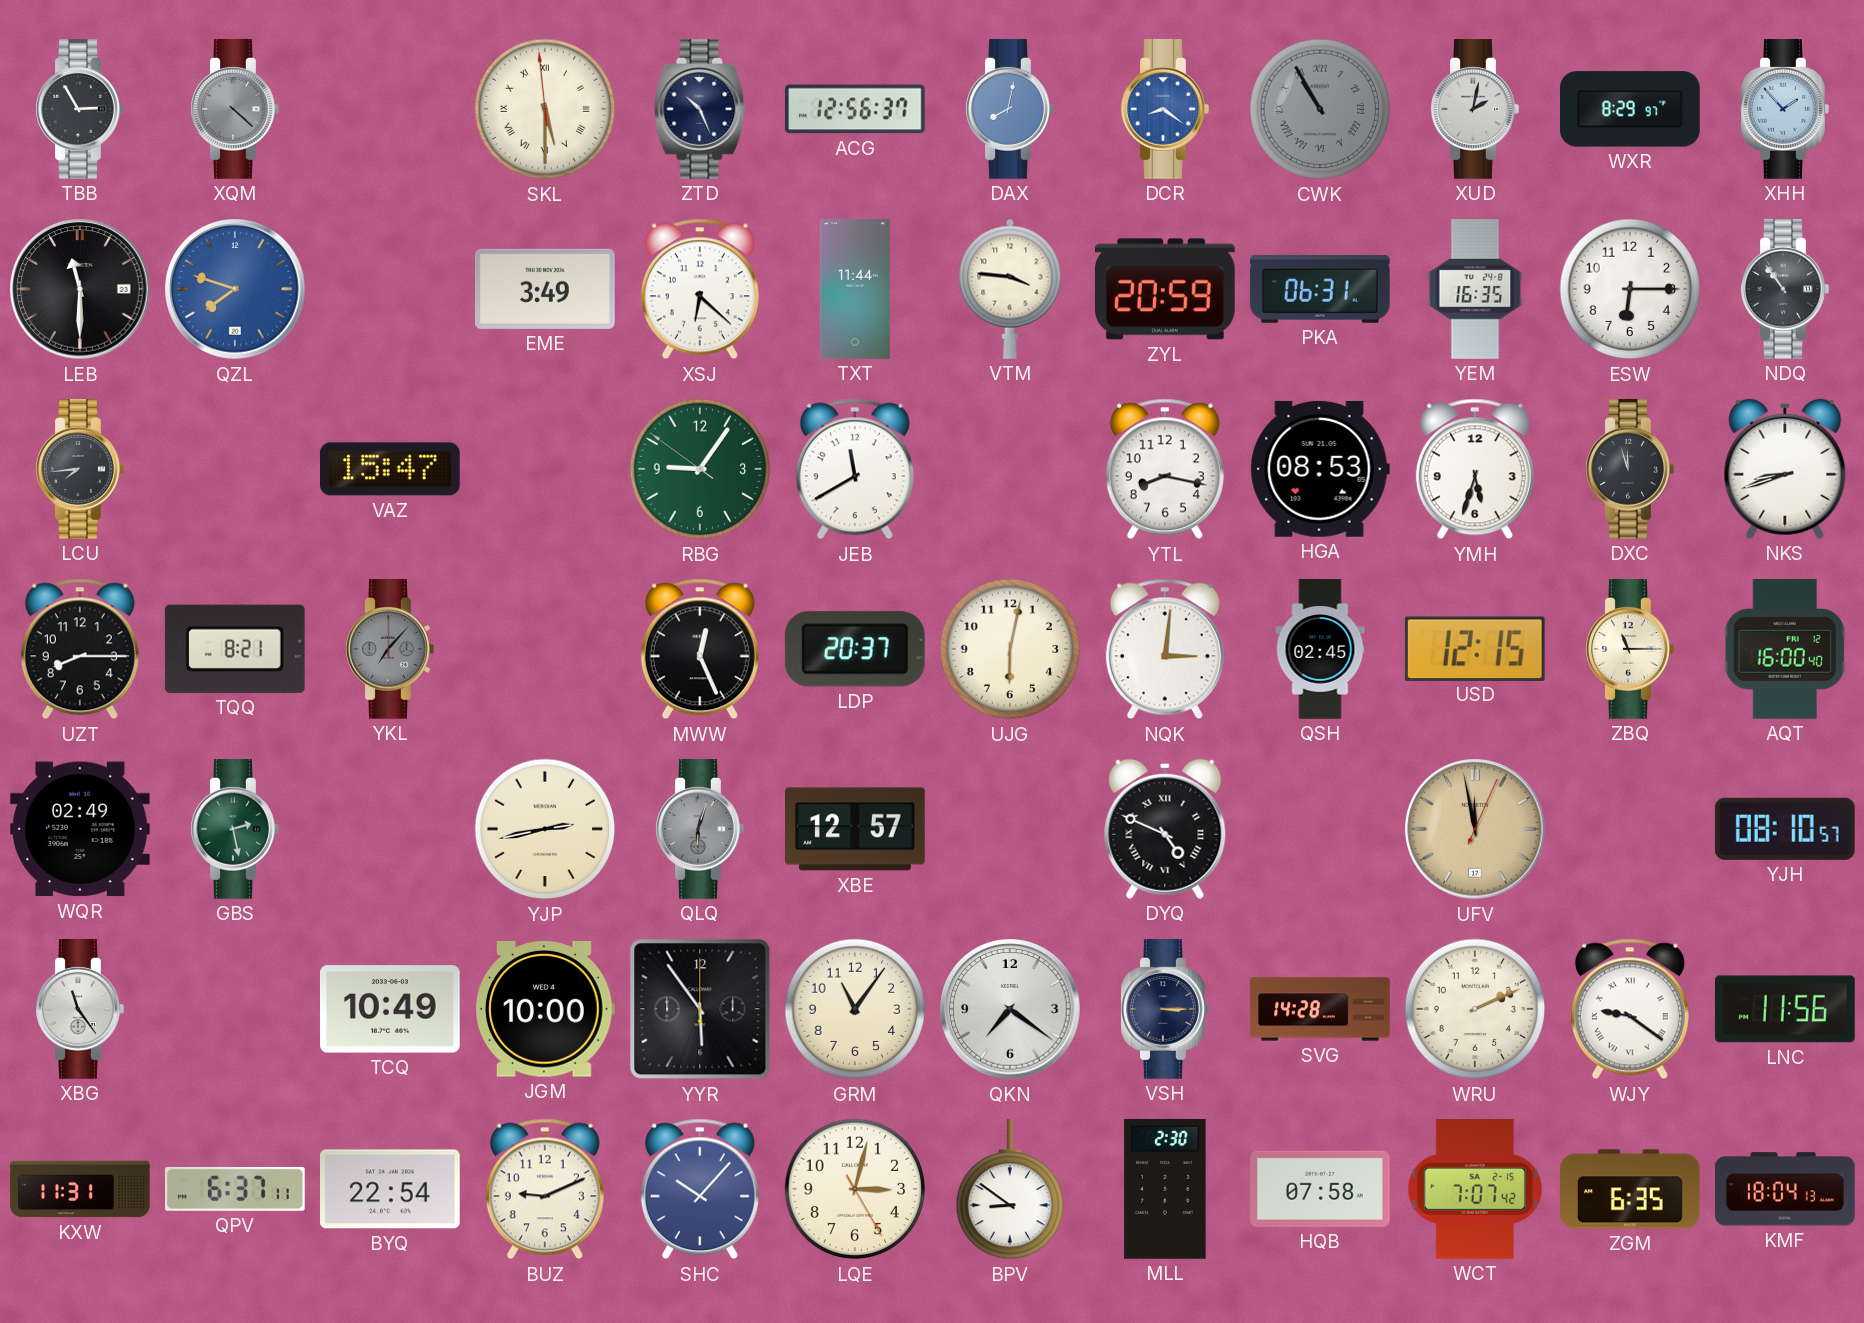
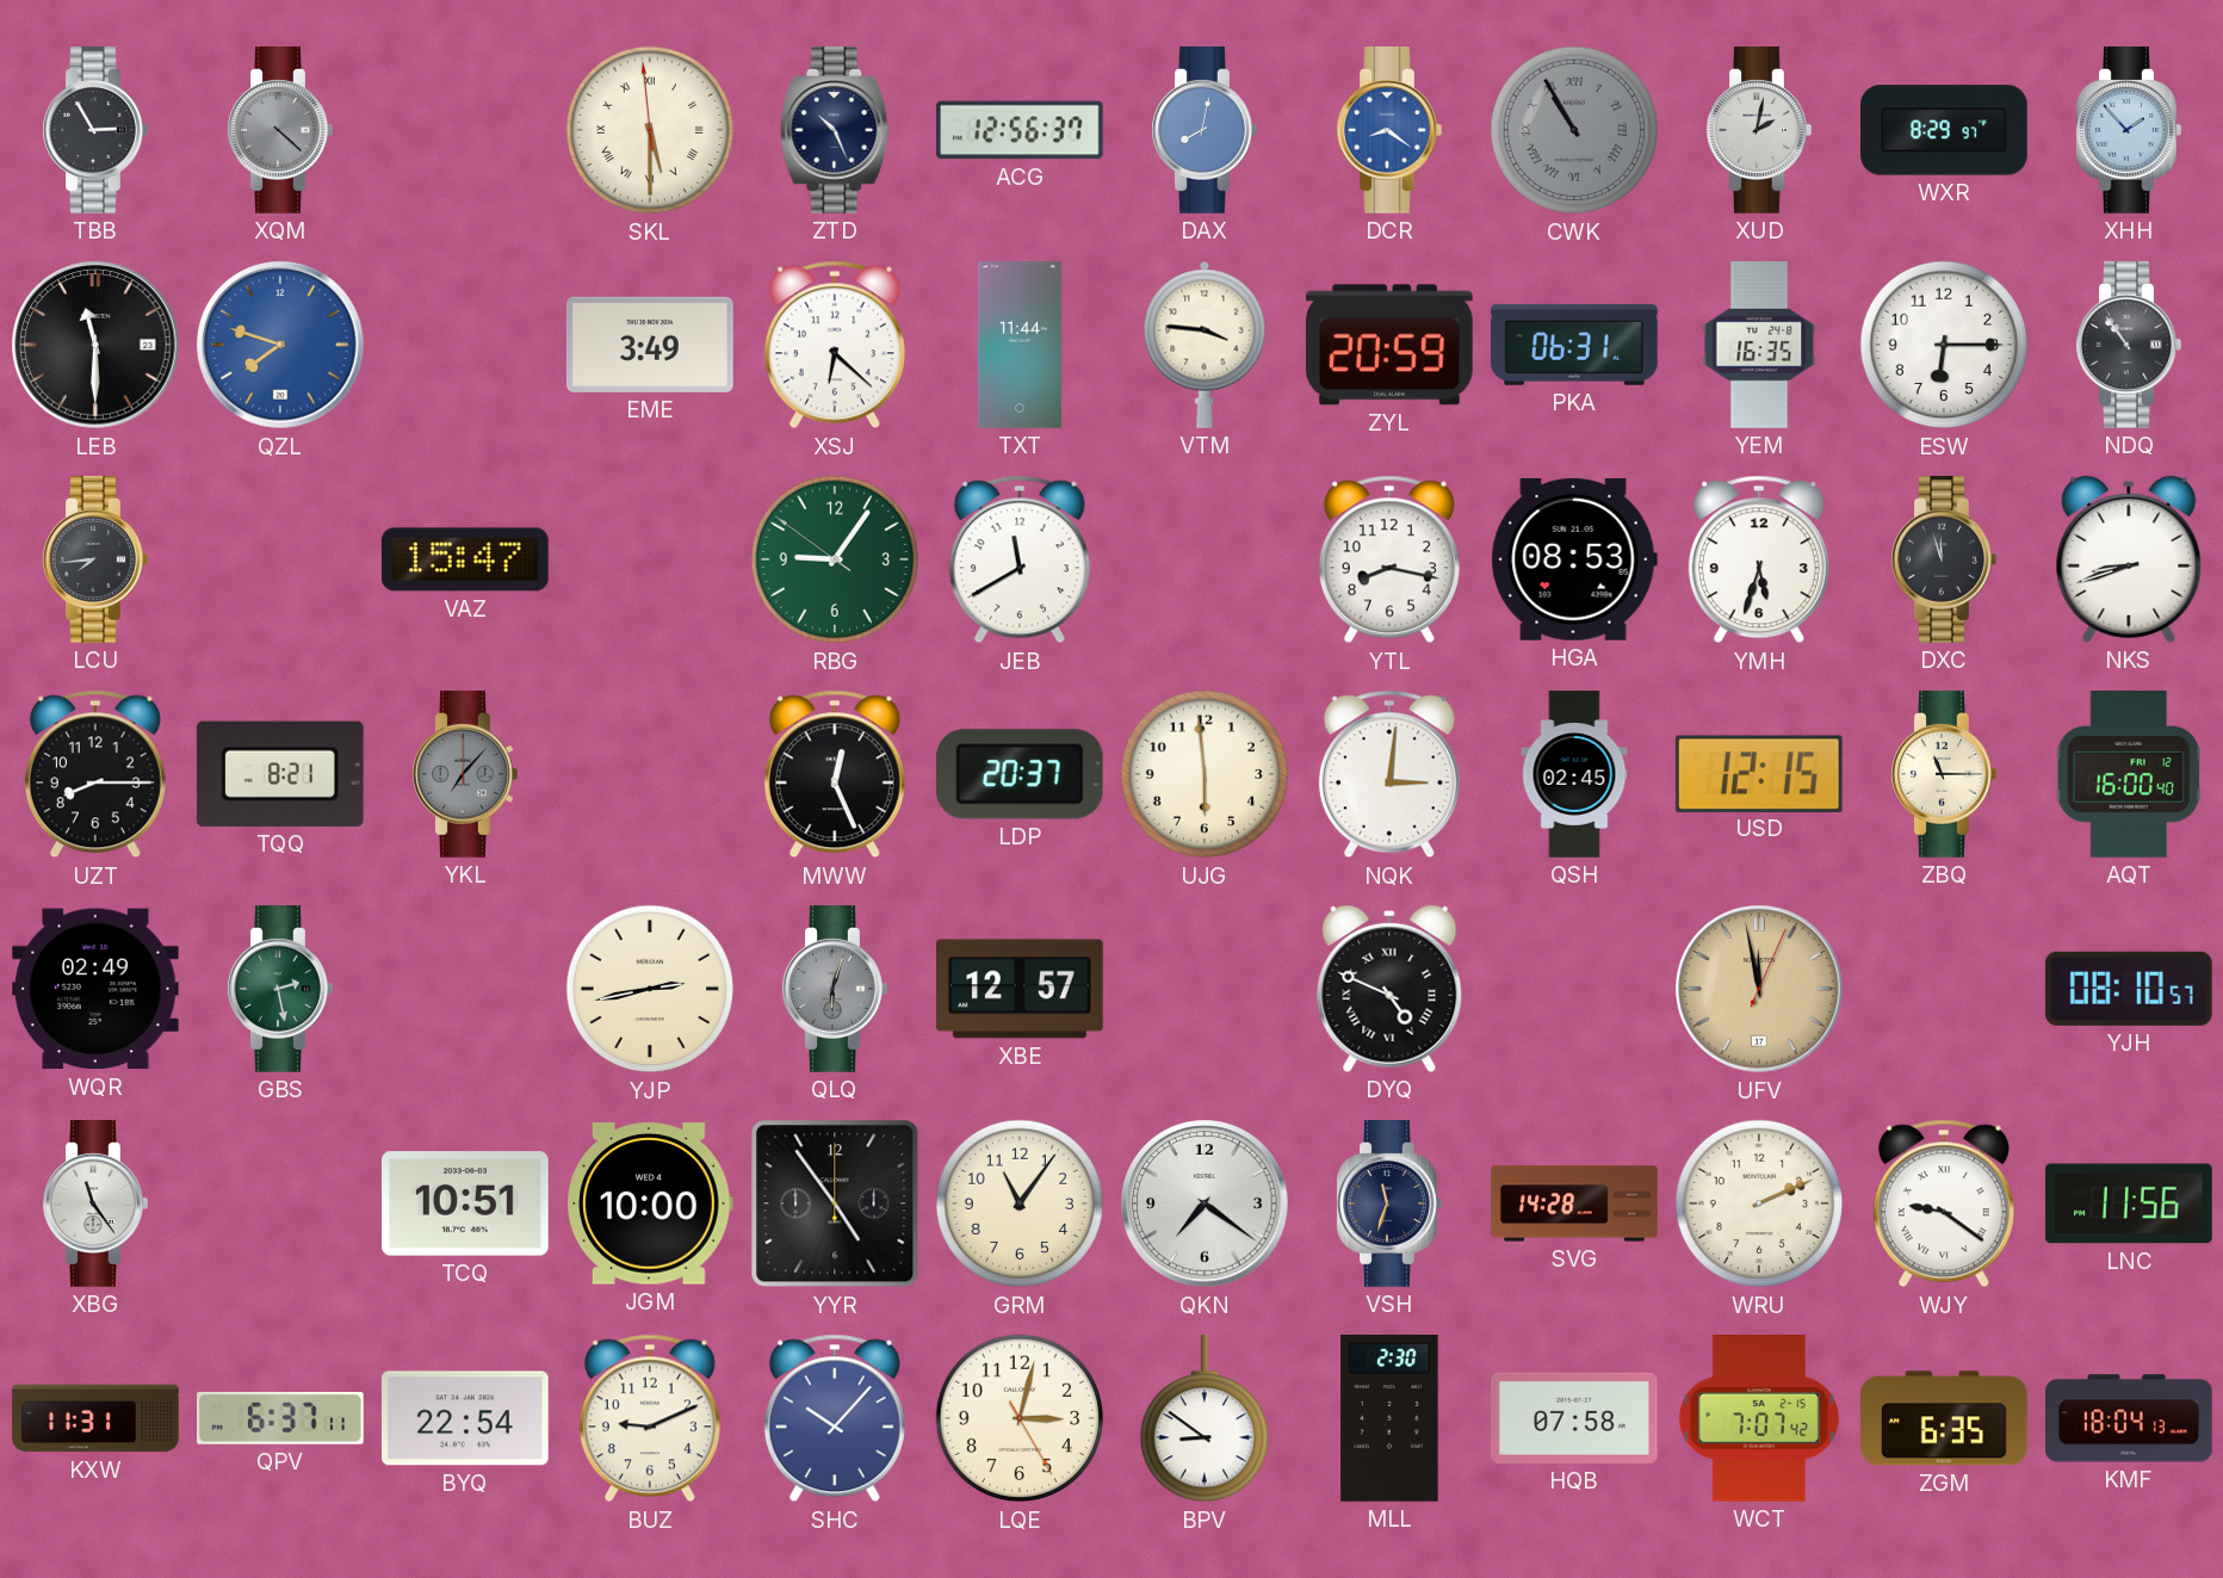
UJG: 6:02 -> 5:59 (1205, 774)
TCQ: 10:49 -> 10:51 (466, 1203)
YYR: 5:54 -> 4:54 (835, 1203)
VSH: 3:15 -> 11:33 (1389, 1205)
